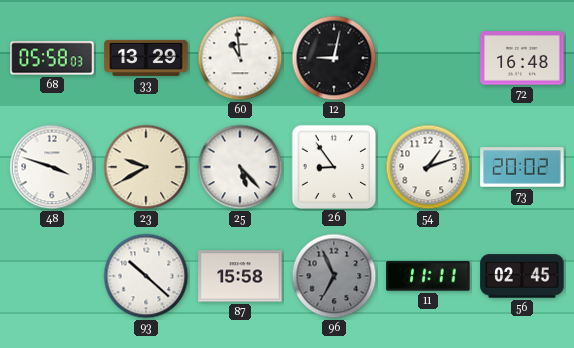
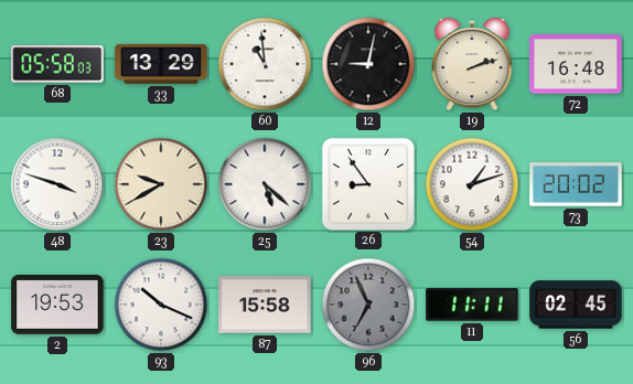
19: none -> 2:12 (472, 64)
25: 5:23 -> 5:22 (265, 184)
2: none -> 19:53 (57, 305)
93: 10:22 -> 10:19 (161, 305)
